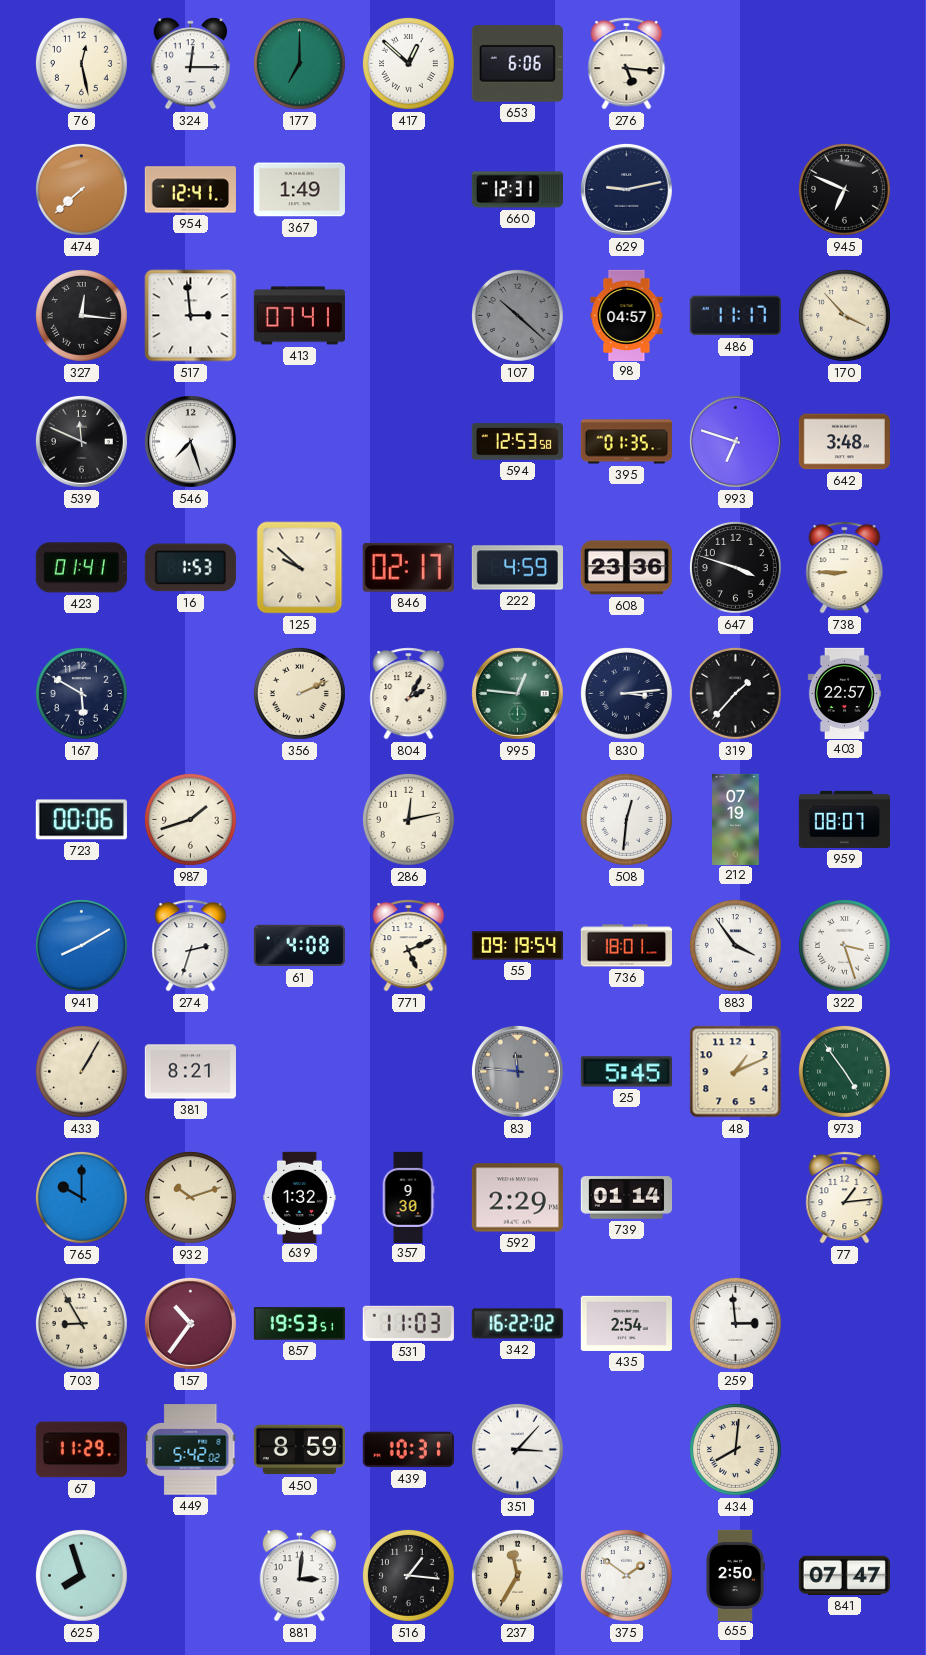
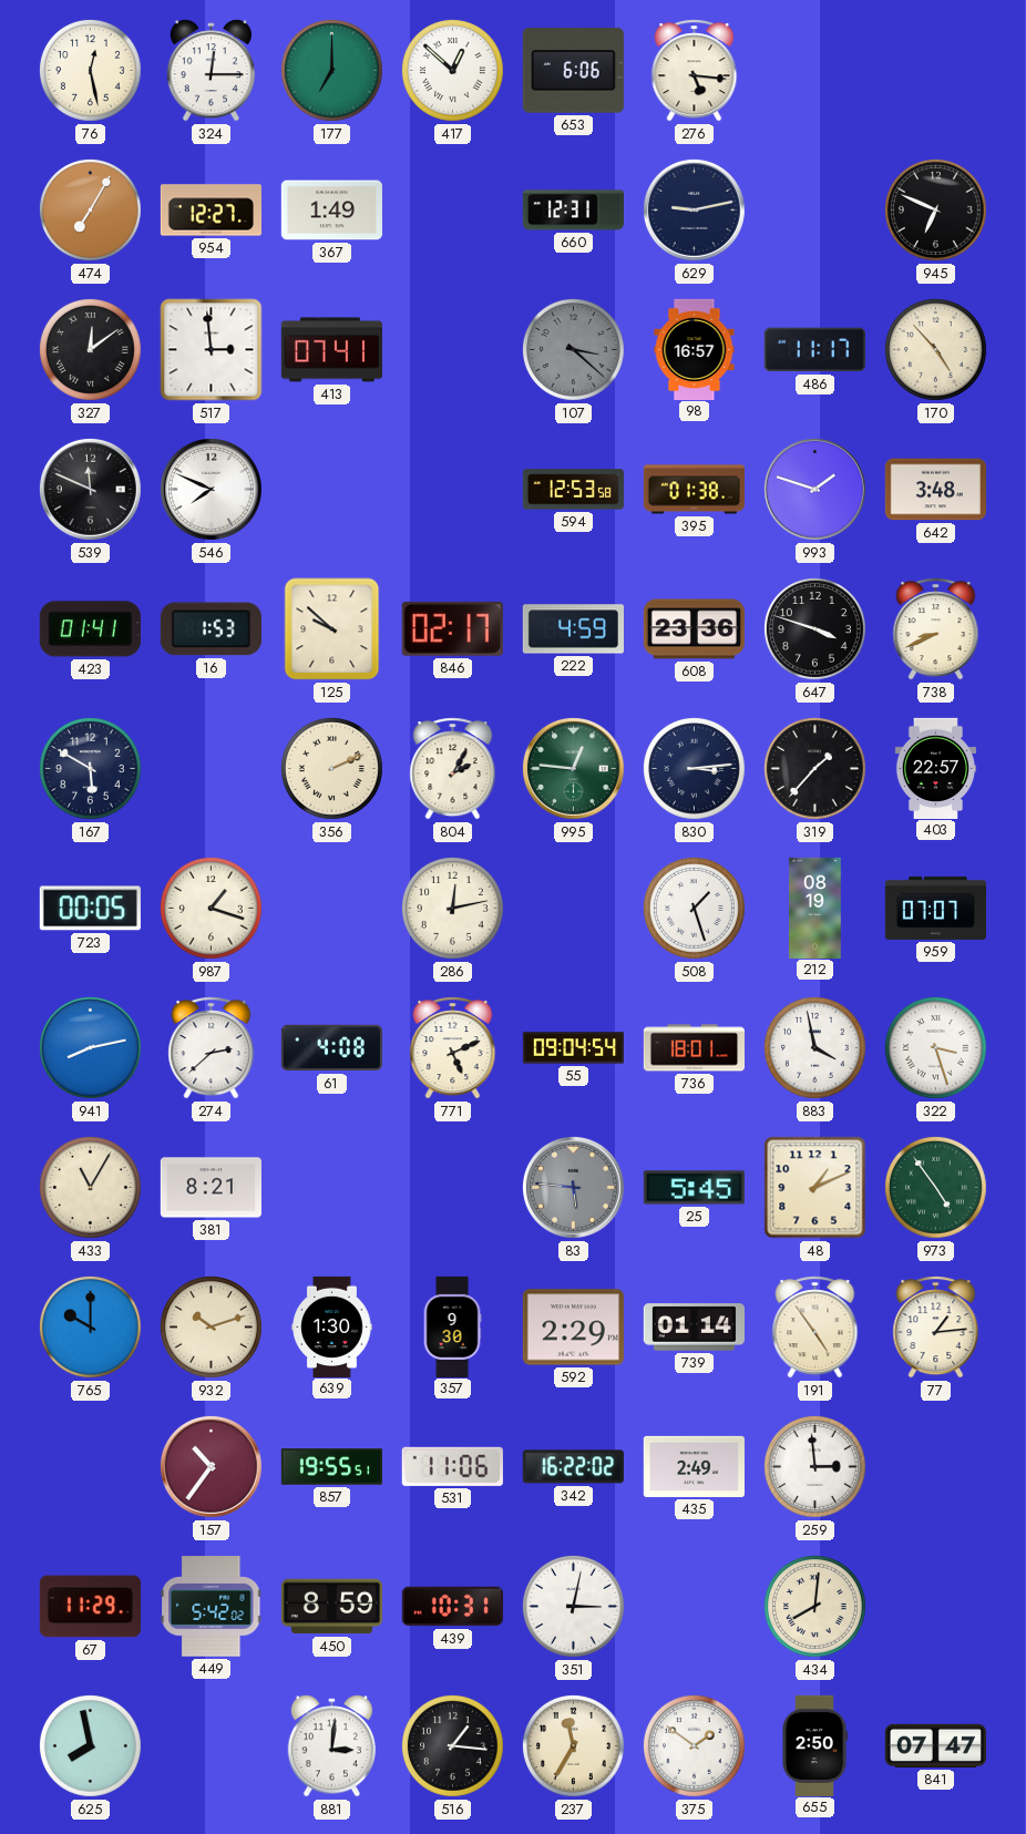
474: 7:38 -> 7:05 (91, 211)
954: 12:41 -> 12:27 (211, 211)
327: 12:16 -> 12:09 (91, 350)
107: 10:22 -> 3:22 (574, 350)
98: 04:57 -> 16:57 (695, 349)
170: 3:53 -> 4:53 (936, 350)
546: 7:27 -> 7:49 (211, 489)
395: 01:35 -> 01:38 (694, 490)
993: 6:48 -> 1:48 (814, 489)
738: 8:45 -> 8:41 (936, 629)
723: 00:06 -> 00:05 (90, 909)
987: 1:42 -> 1:18 (212, 909)
508: 12:31 -> 1:27 (695, 909)
212: 07:19 -> 08:19 (815, 908)
959: 08:07 -> 07:07 (935, 908)
941: 8:10 -> 8:13 (91, 1048)
274: 2:33 -> 2:38 (212, 1048)
55: 09:19 -> 09:04 (573, 1048)
883: 3:54 -> 3:58 (815, 1048)
433: 1:05 -> 11:05 (91, 1188)
83: 11:46 -> 5:46 (573, 1187)
639: 1:32 -> 1:30 (332, 1326)
191: none -> 4:54 (815, 1328)
703: 8:55 -> none (82, 1324)
857: 19:53 -> 19:55 (331, 1467)
531: 11:03 -> 11:06 (452, 1466)
435: 2:54 -> 2:49 (694, 1466)
351: 3:07 -> 3:02 (574, 1607)
625: 7:57 -> 7:58 (91, 1746)
